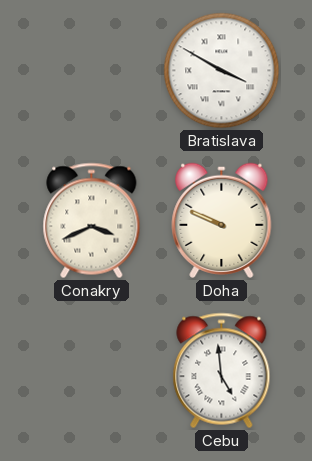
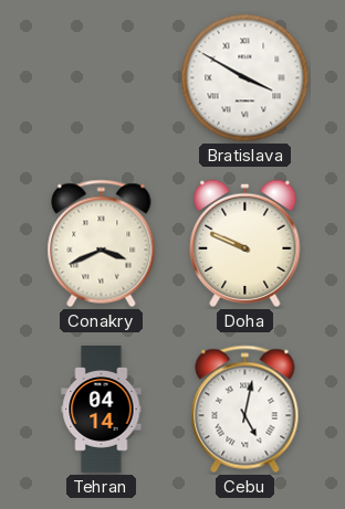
Tehran: none -> 04:14 (102, 410)
Cebu: 4:59 -> 5:02 (245, 410)
